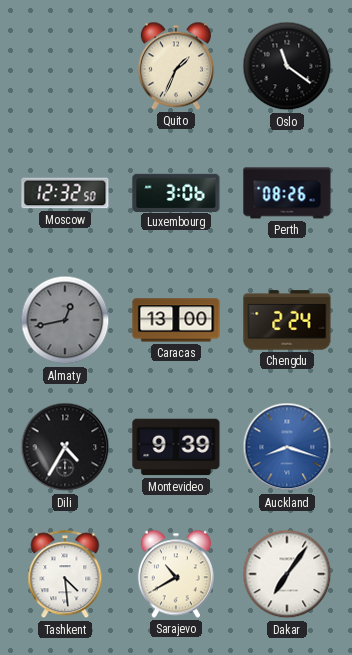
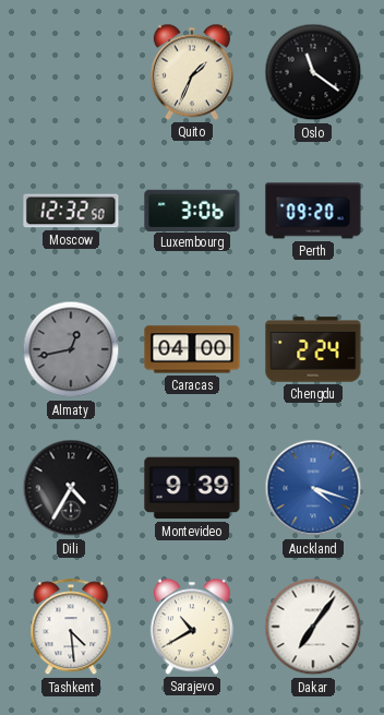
Perth: 08:26 -> 09:20 (313, 211)
Caracas: 13:00 -> 04:00 (192, 349)
Auckland: 8:18 -> 4:18 (313, 488)
